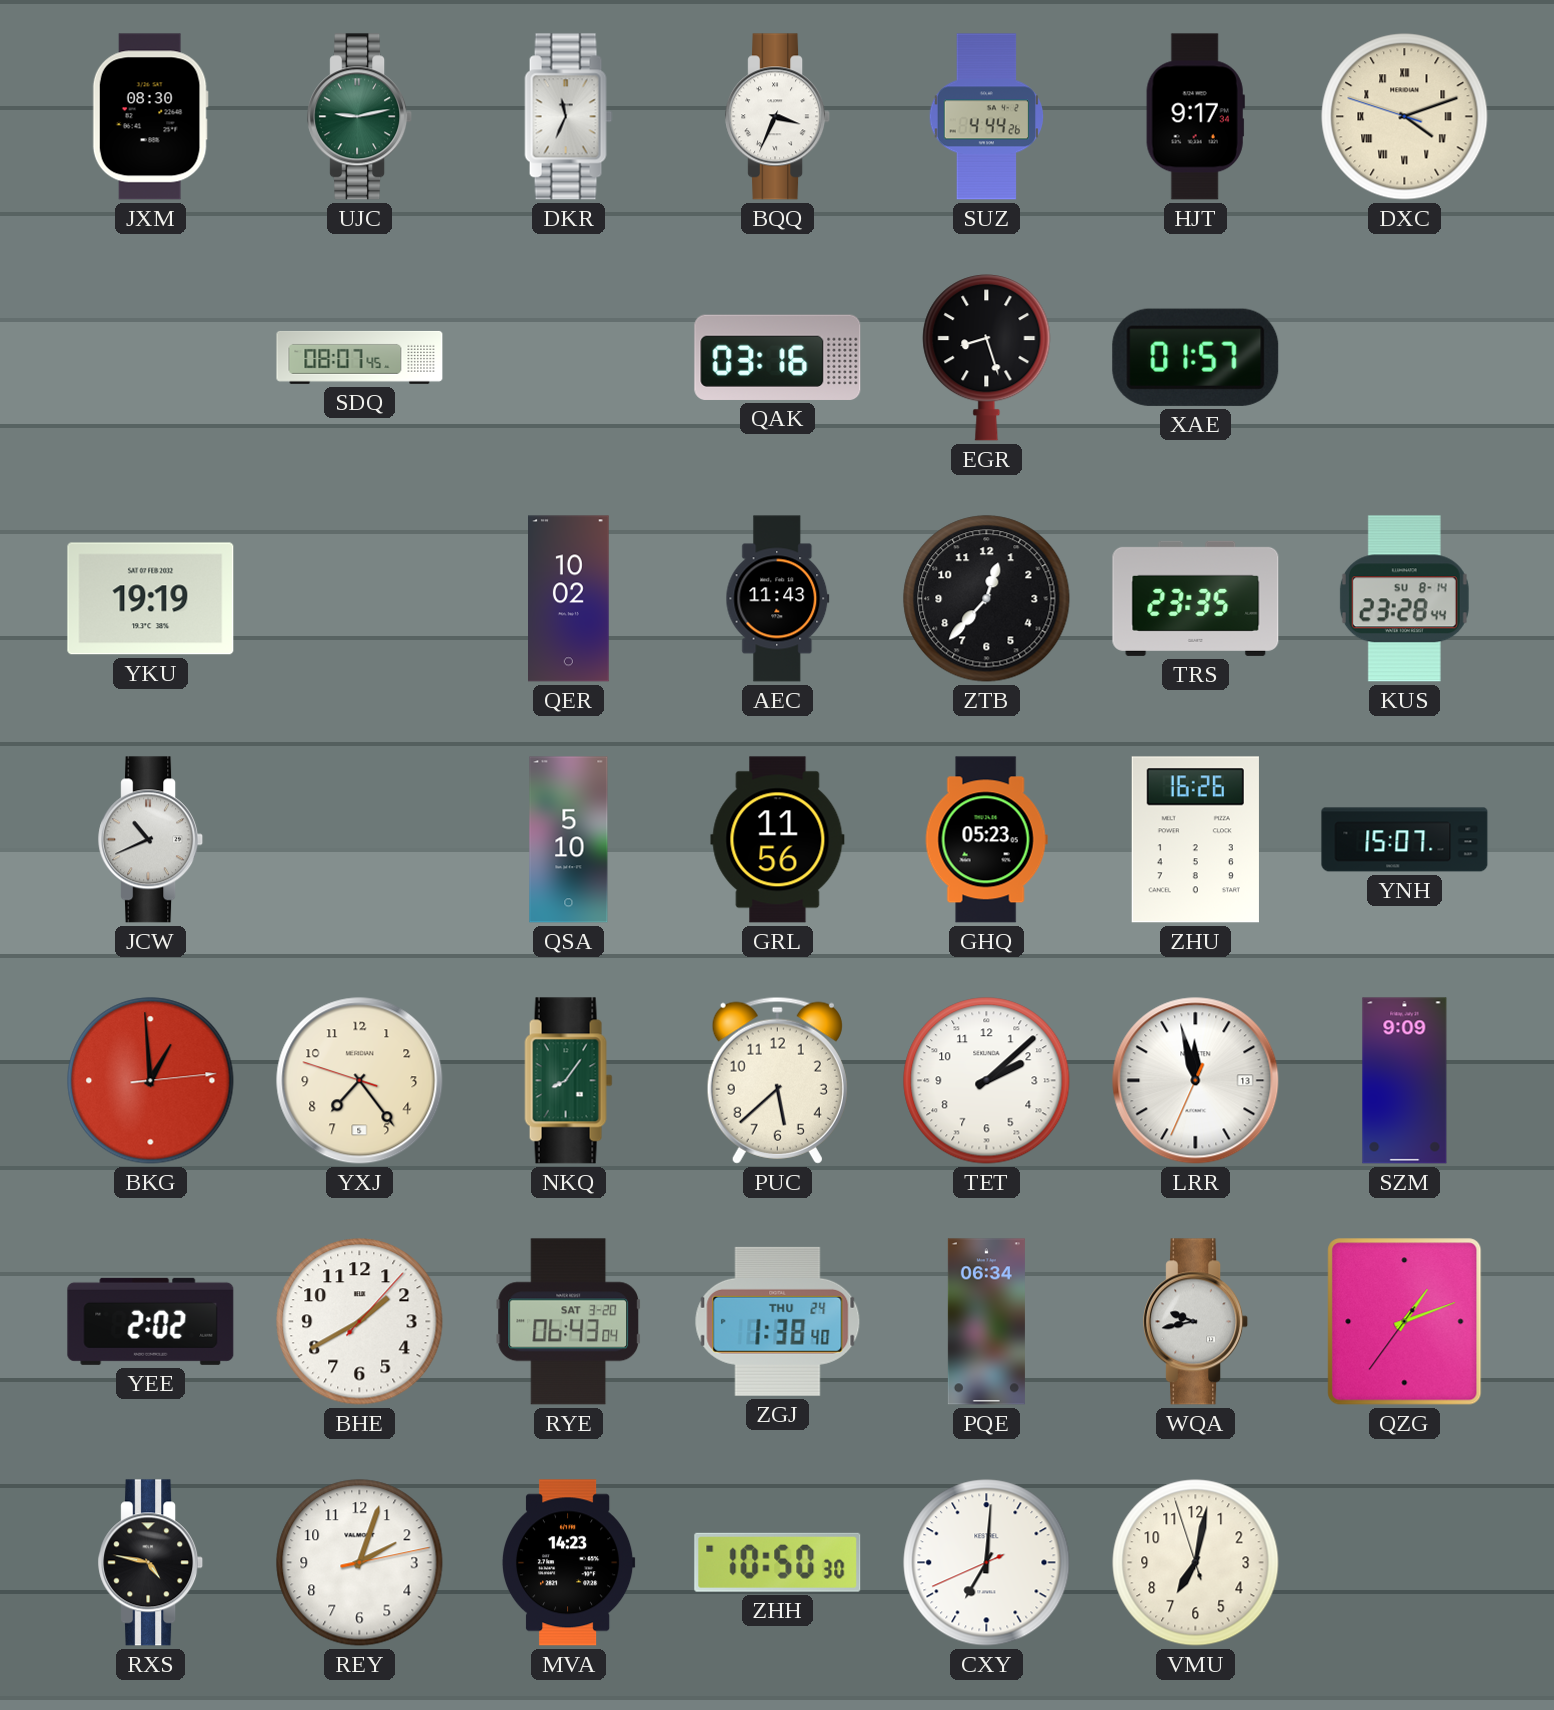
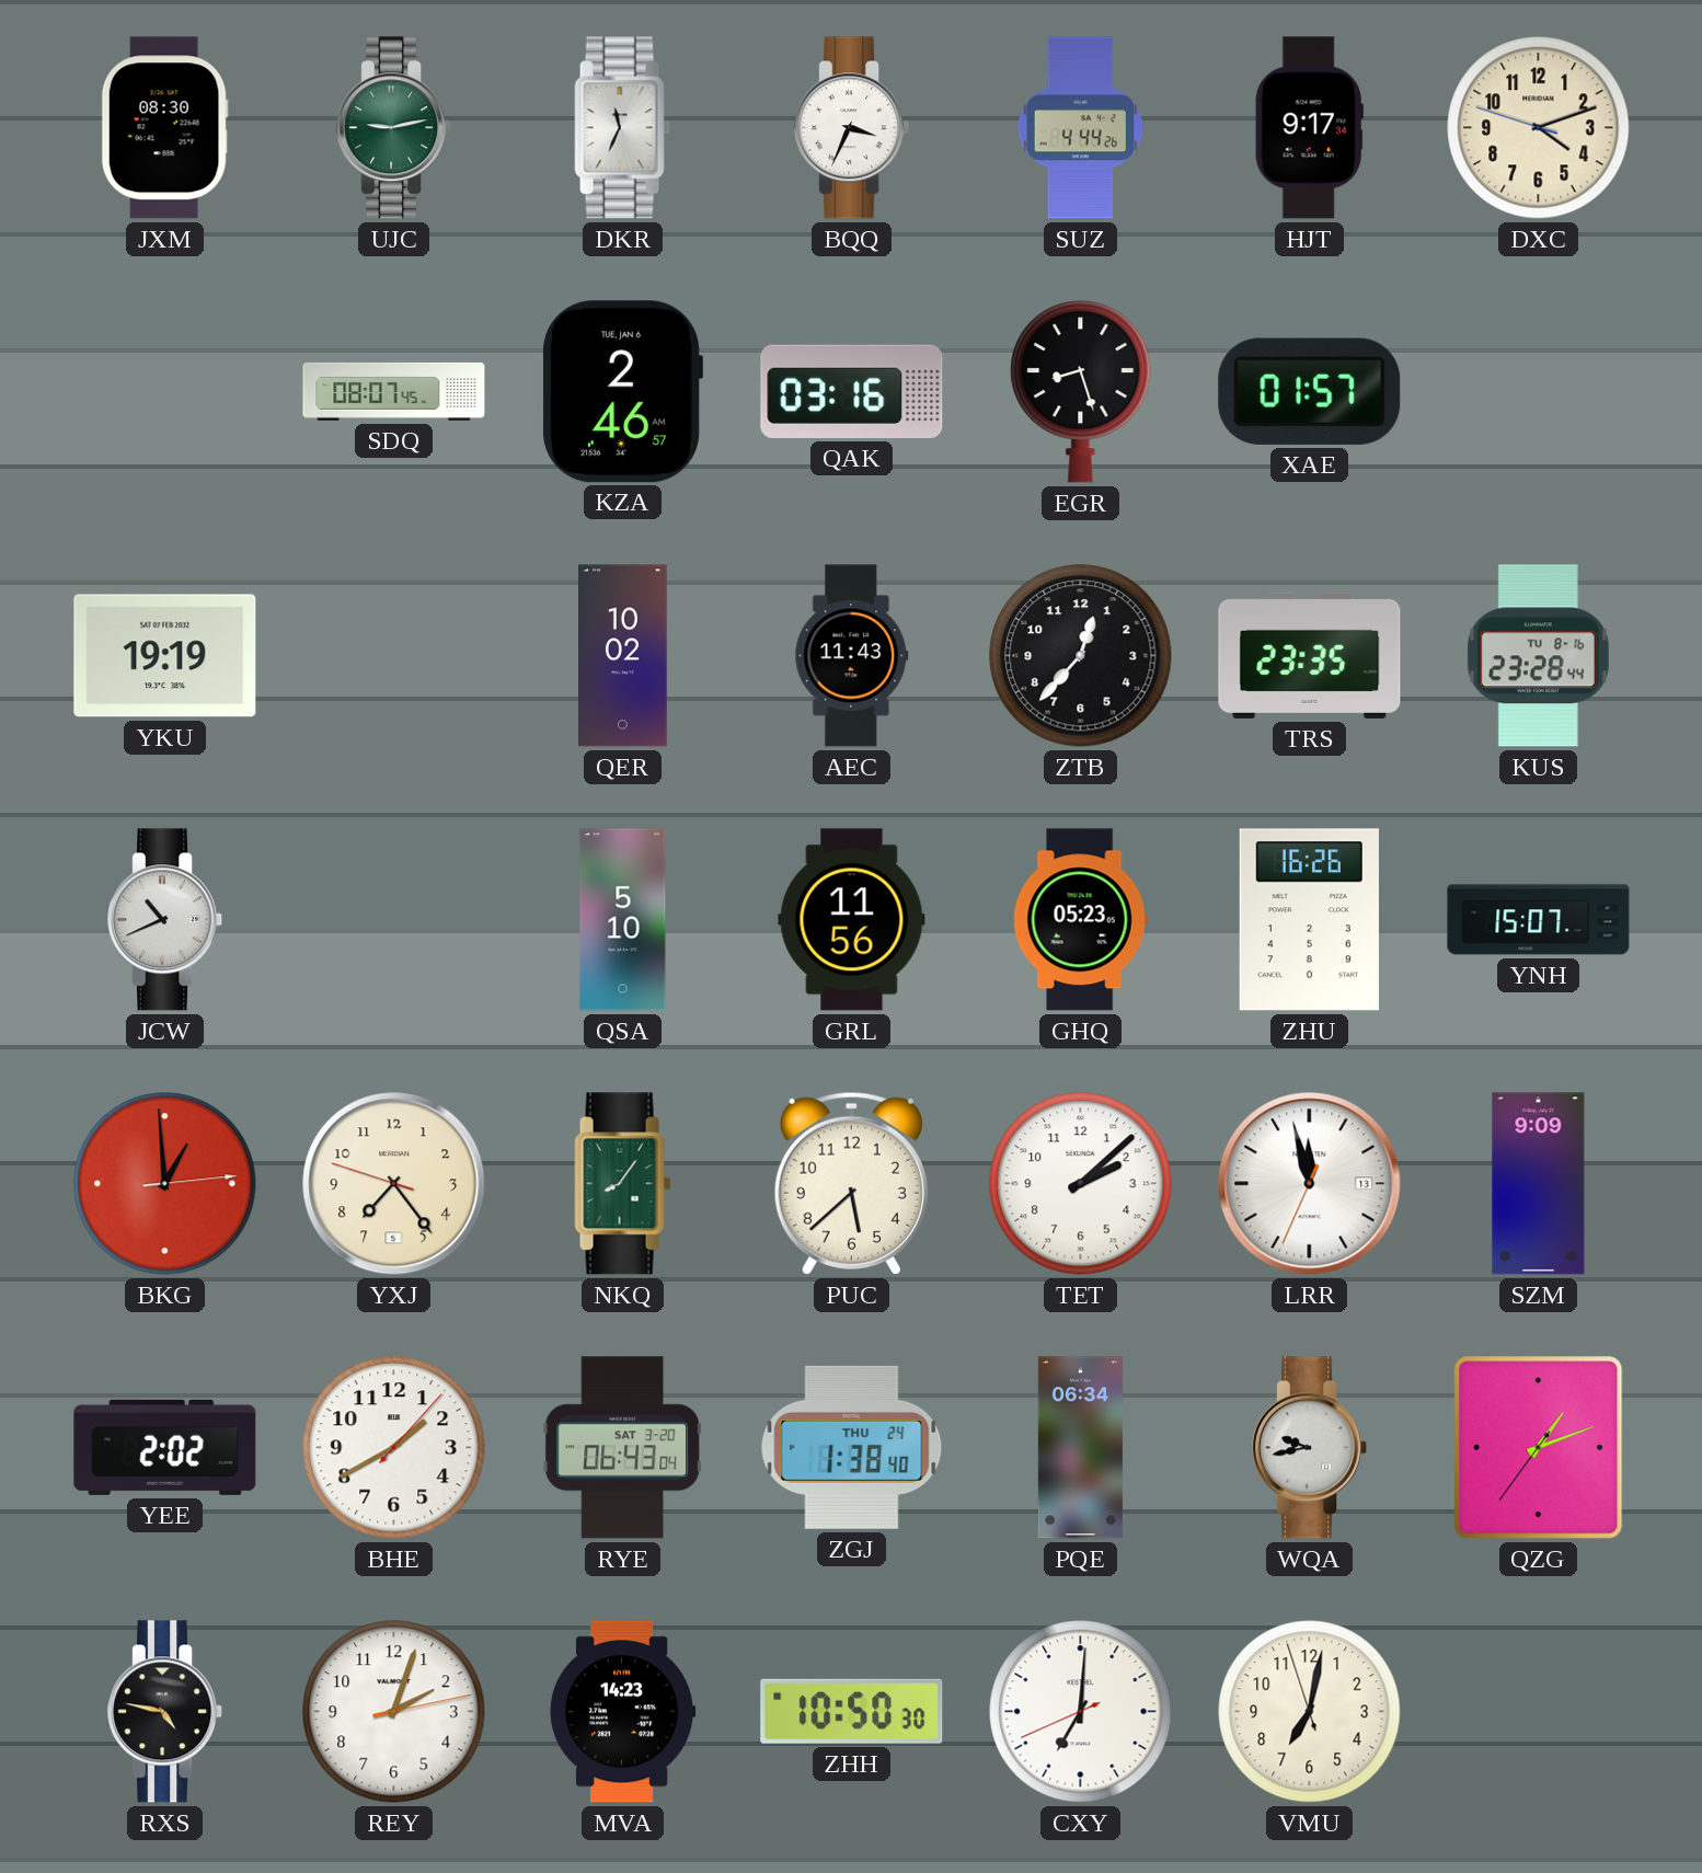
DXC numerals: Roman -> Arabic (1539, 128)
KZA: none -> 2:46 (622, 392)
KUS date: SU 8-14 -> TU 8-16 (1538, 656)
